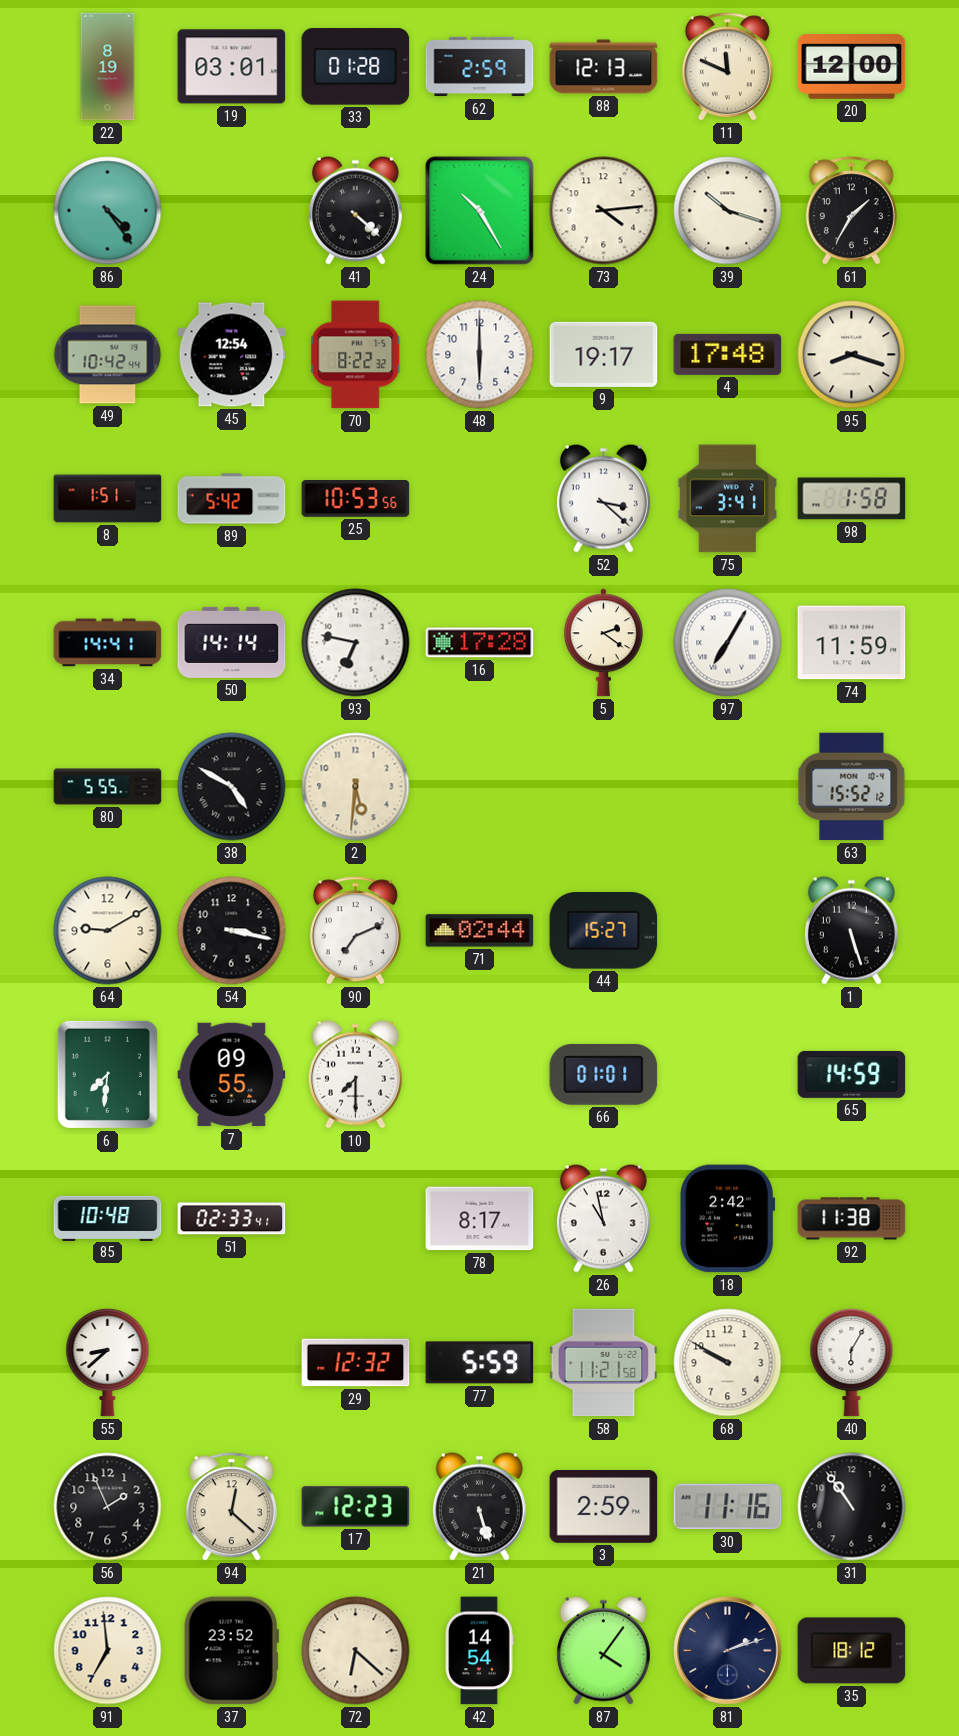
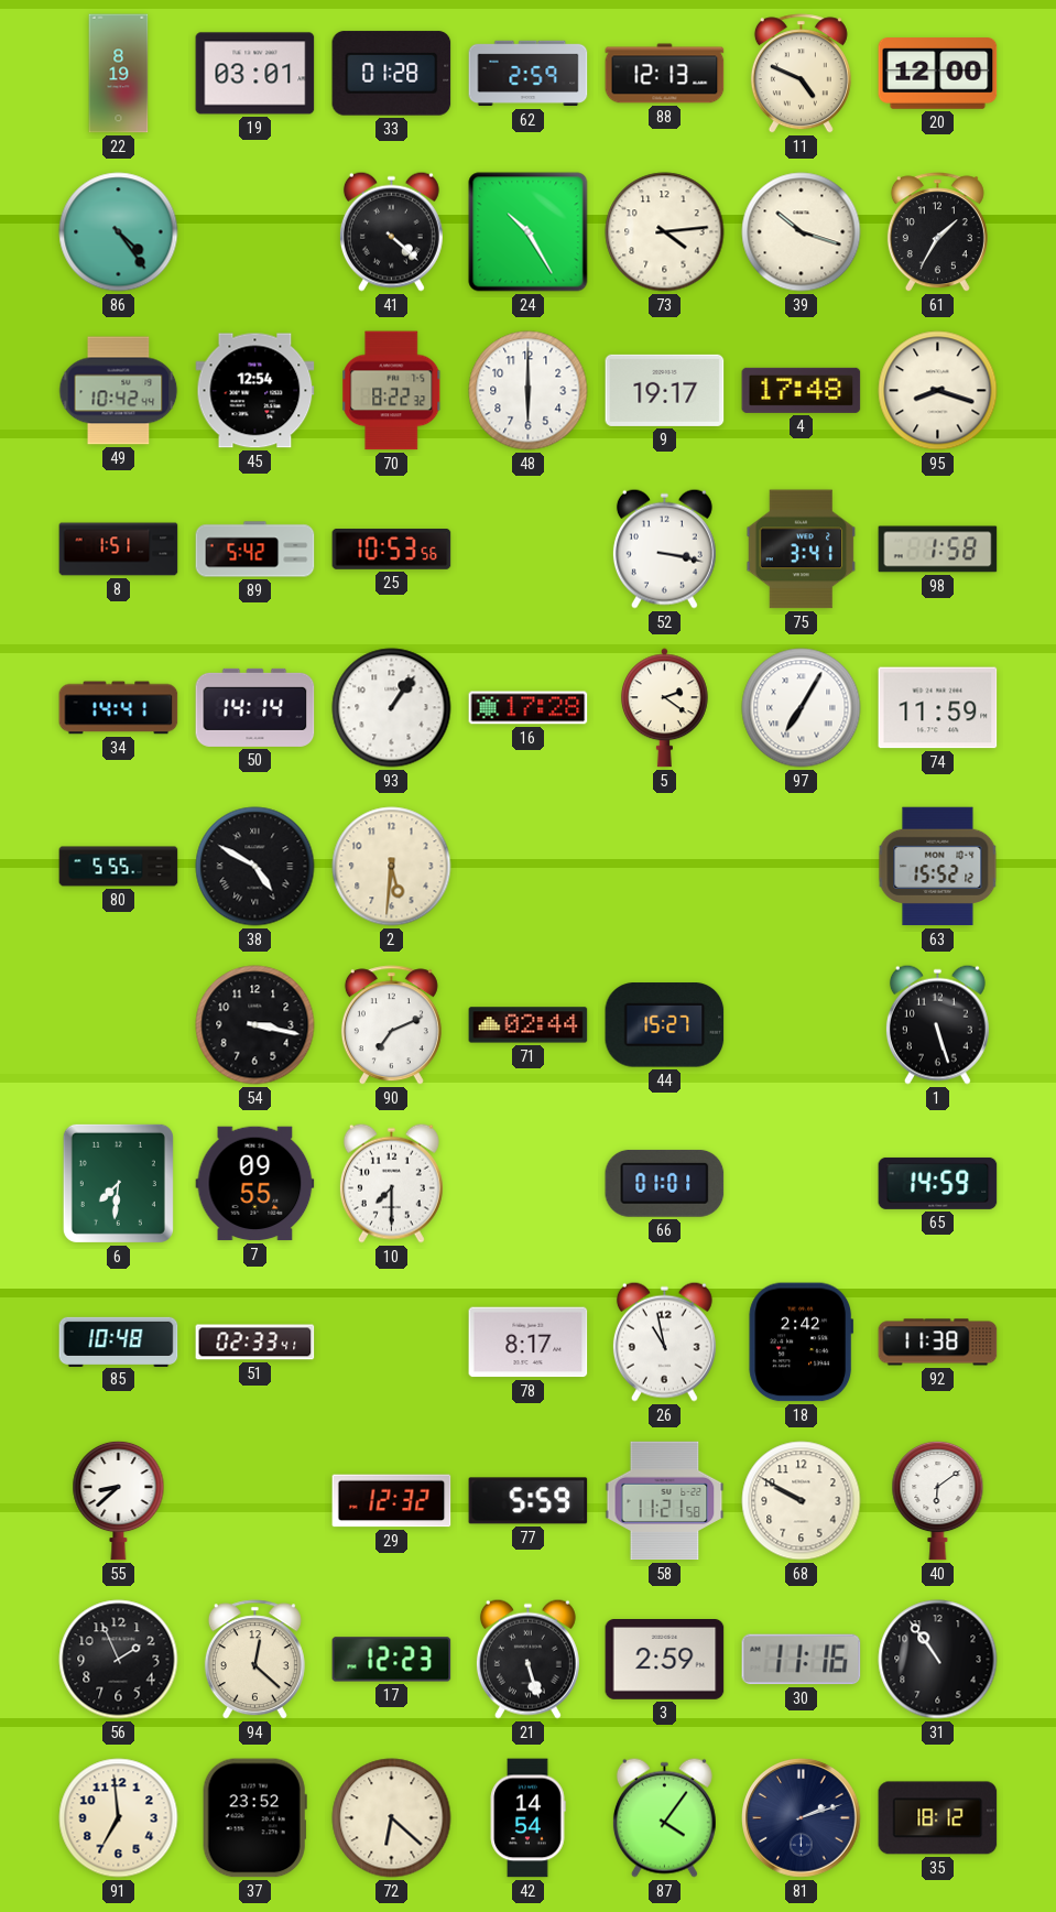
11: 11:49 -> 4:49 (801, 74)
52: 3:22 -> 3:17 (664, 548)
93: 6:47 -> 1:06 (392, 708)
64: 9:10 -> none (108, 931)
40: 6:05 -> 6:09 (938, 1500)
